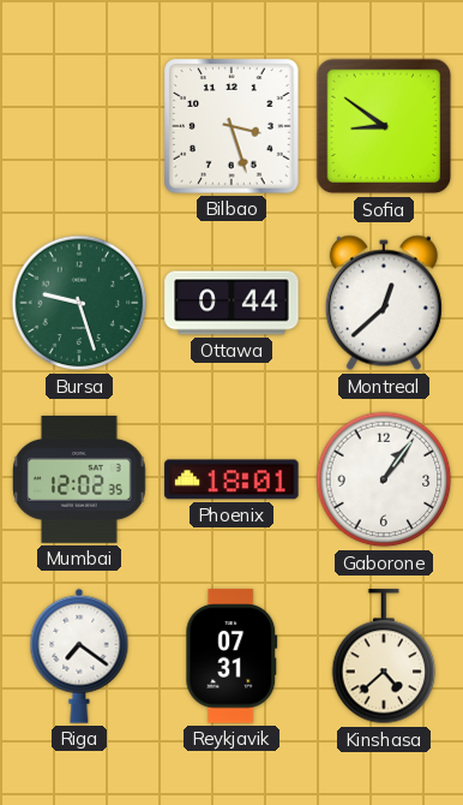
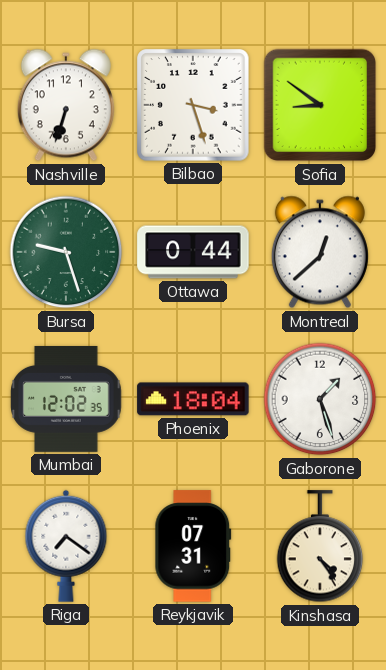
Nashville: none -> 6:33 (66, 105)
Phoenix: 18:01 -> 18:04 (193, 399)
Gaborone: 1:06 -> 1:27 (320, 399)
Kinshasa: 4:38 -> 4:24 (320, 547)
